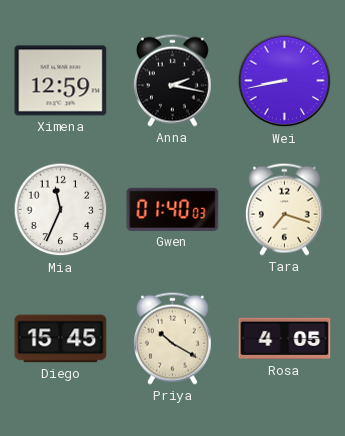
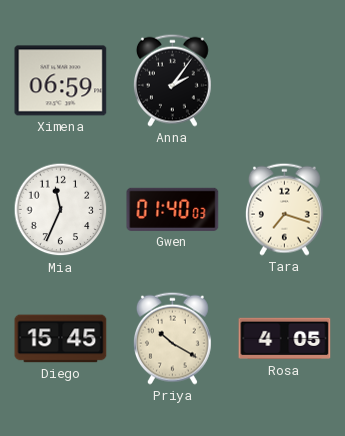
Ximena: 12:59 -> 06:59 (61, 81)
Anna: 2:17 -> 2:06 (172, 80)
Wei: 8:43 -> none (285, 81)
